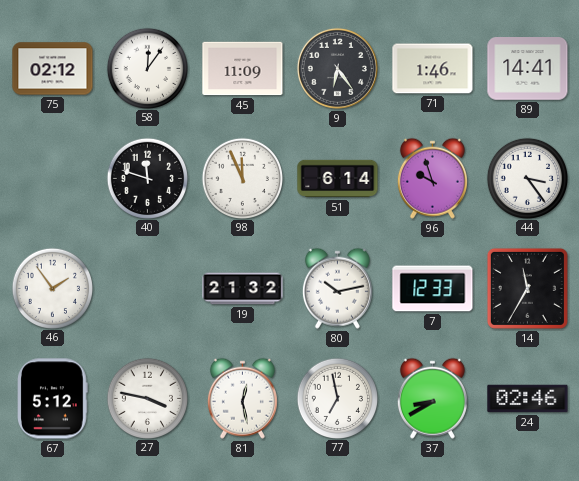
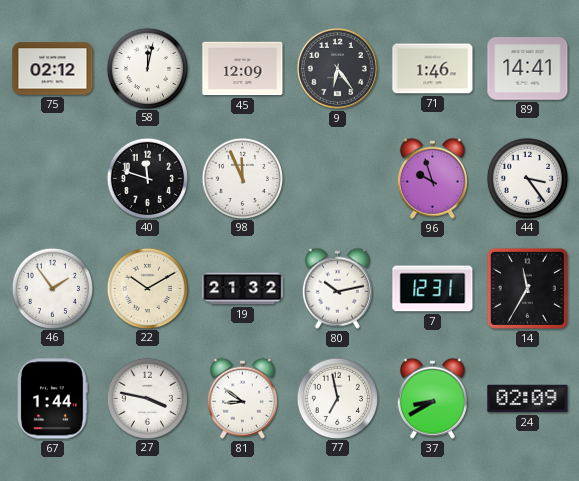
58: 12:06 -> 12:02 (147, 68)
45: 11:09 -> 12:09 (243, 69)
51: 6:14 -> none (338, 179)
22: none -> 10:10 (147, 288)
7: 12:33 -> 12:31 (433, 289)
67: 5:12 -> 1:44 (53, 399)
81: 12:28 -> 8:51 (242, 398)
24: 02:46 -> 02:09 (528, 399)
